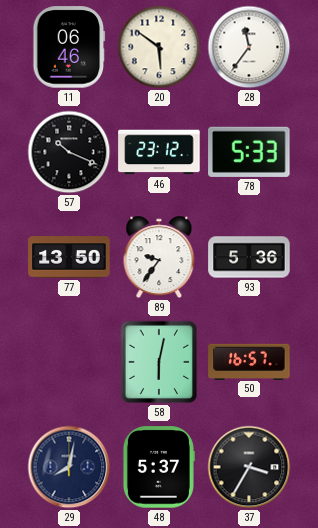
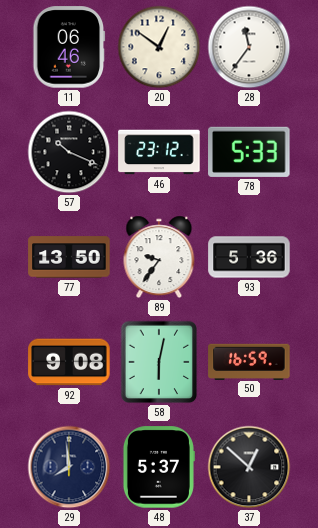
20: 5:51 -> 12:51 (159, 47)
92: none -> 9:08 (69, 362)
50: 16:57 -> 16:59 (249, 361)
29: 8:02 -> 7:59 (69, 467)
37: 3:35 -> 12:52 (249, 467)
